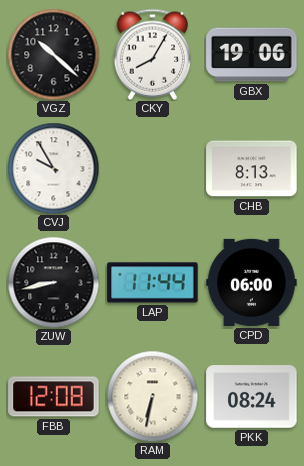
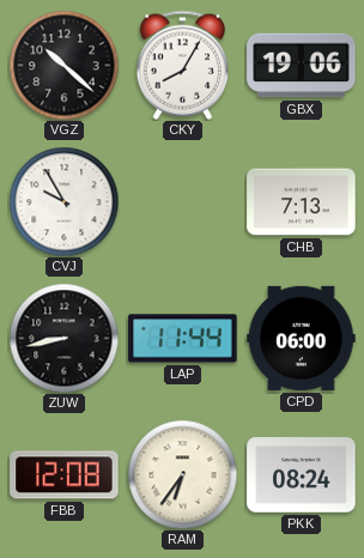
CHB: 8:13 -> 7:13 (302, 202)
RAM: 6:32 -> 6:36 (182, 474)
